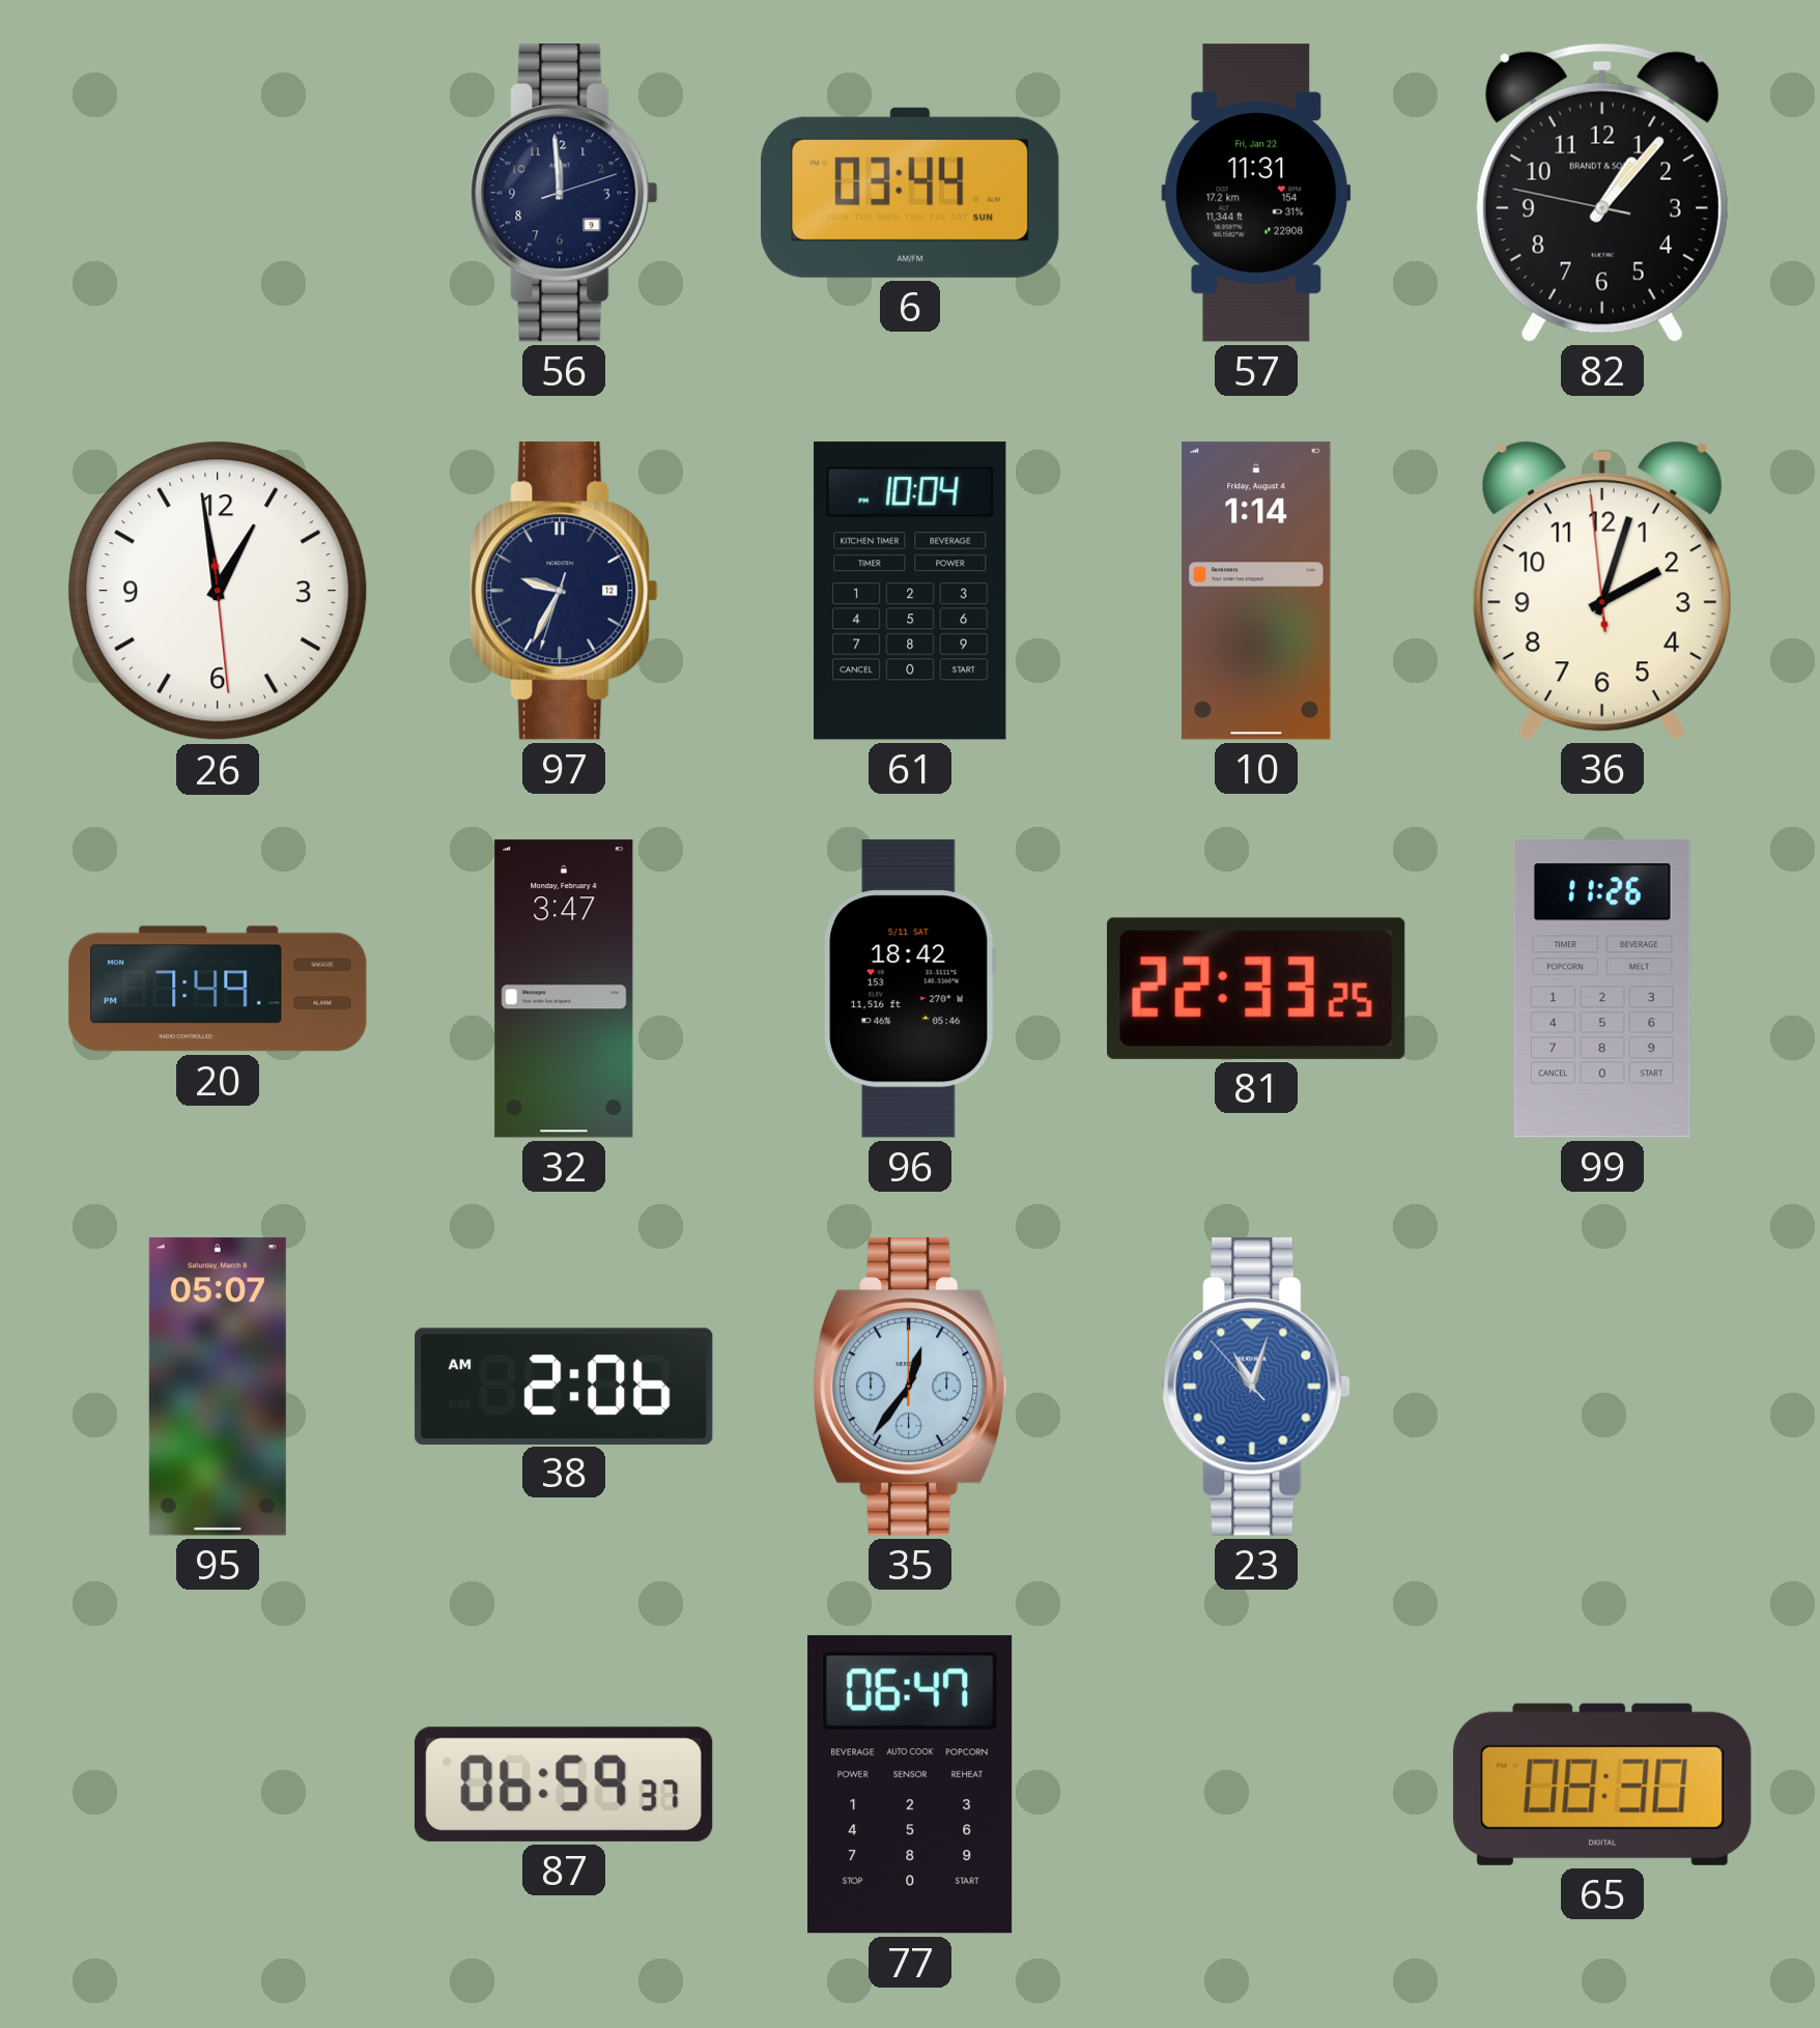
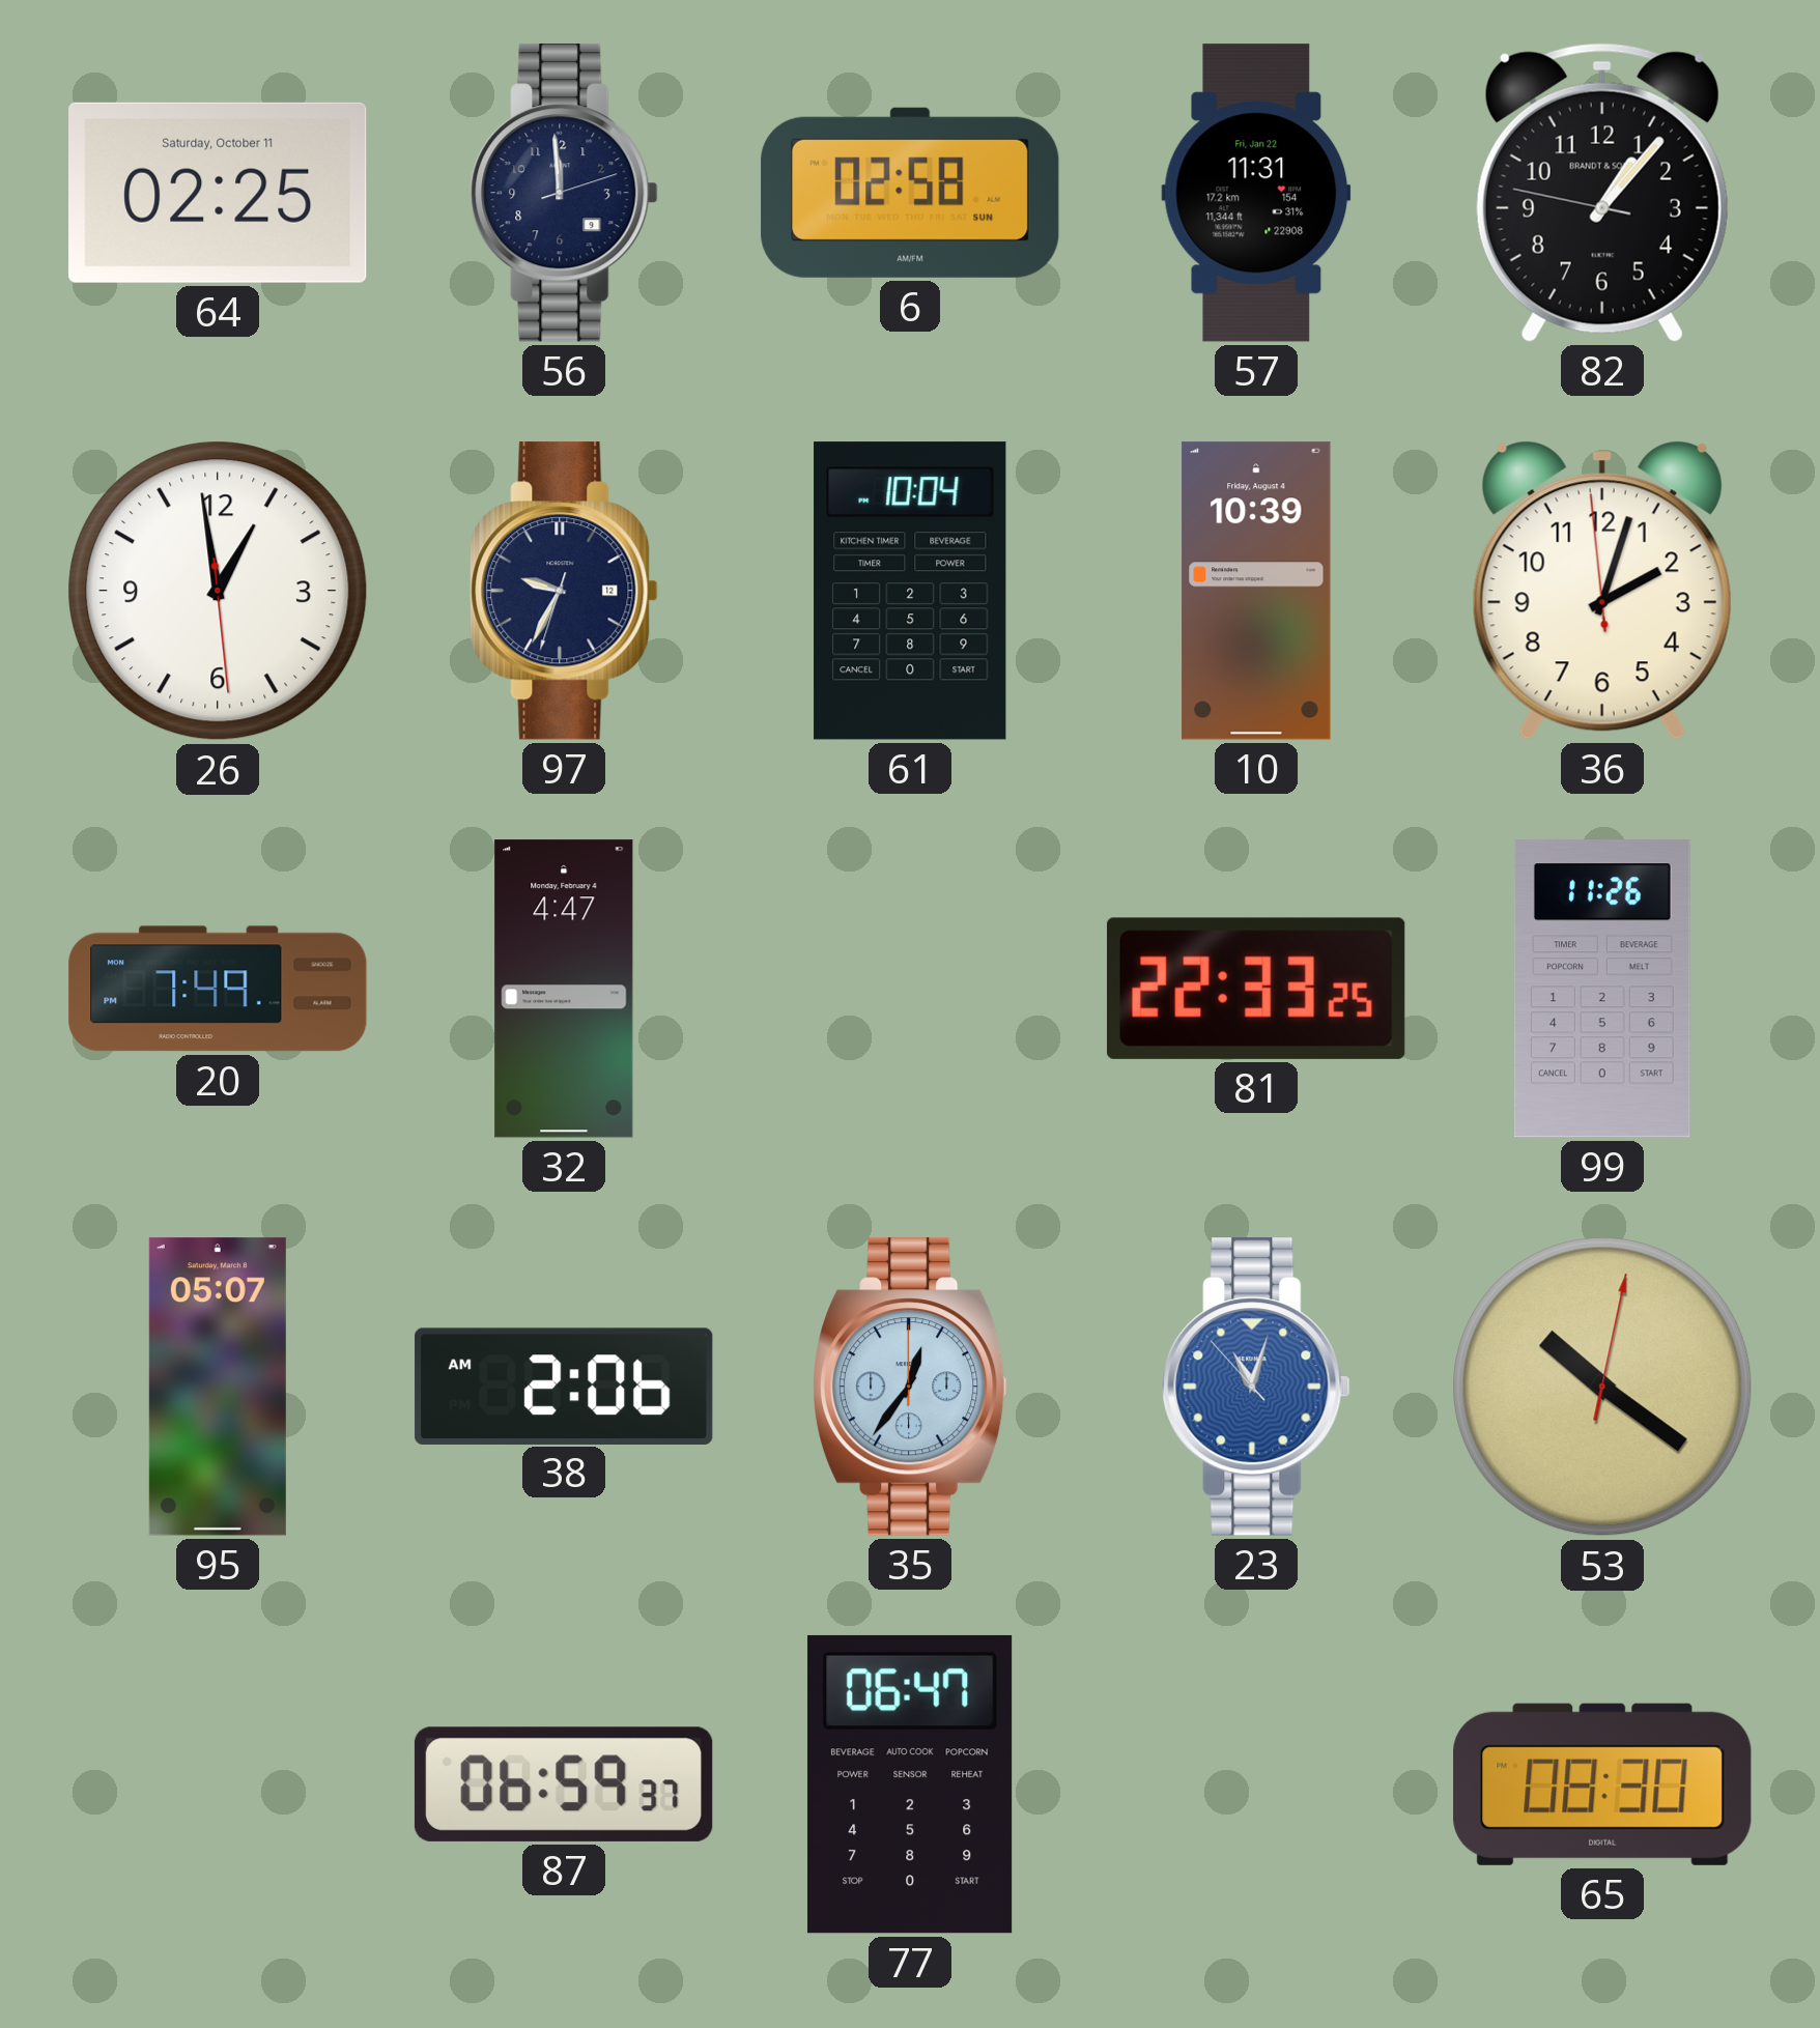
64: none -> 02:25 (218, 193)
6: 03:44 -> 02:58 (910, 193)
10: 1:14 -> 10:39 (1256, 591)
32: 3:47 -> 4:47 (564, 989)
96: 18:42 -> none (910, 989)
53: none -> 10:21 (1602, 1387)
